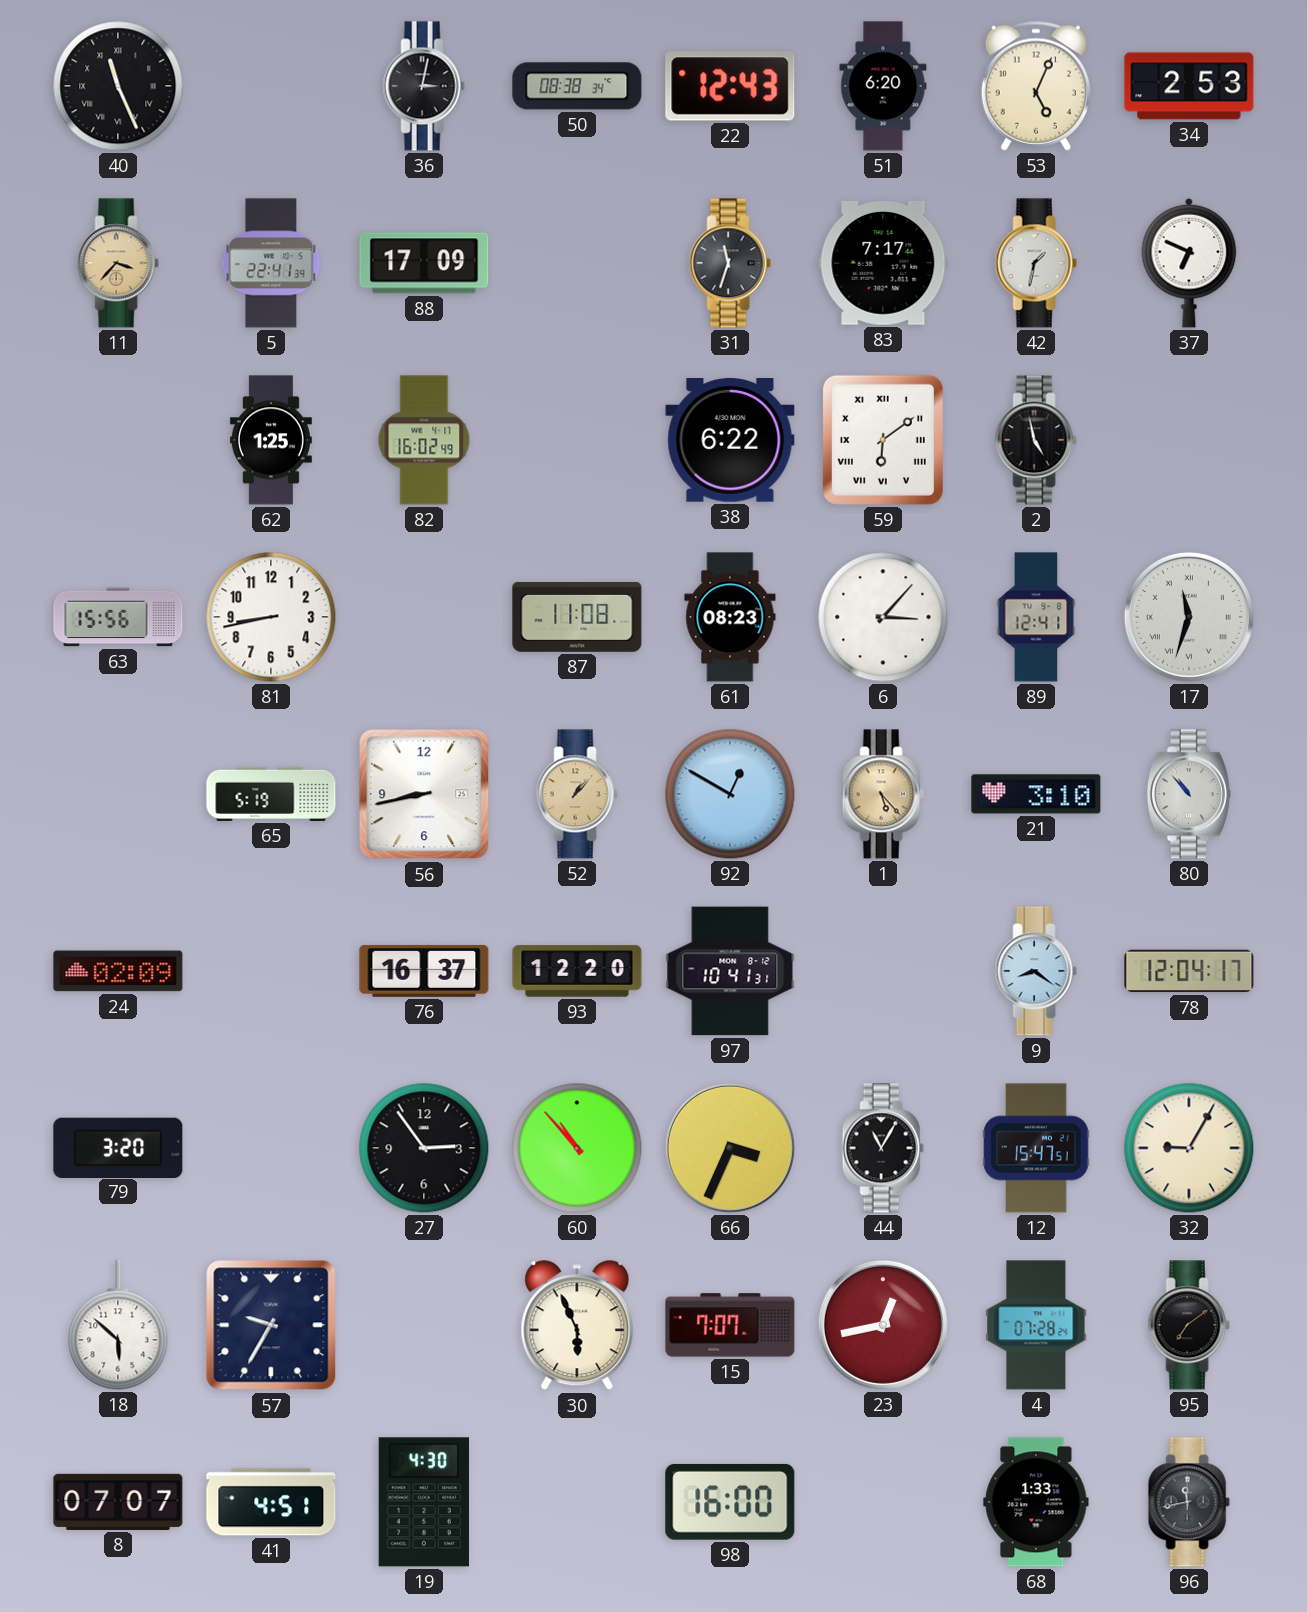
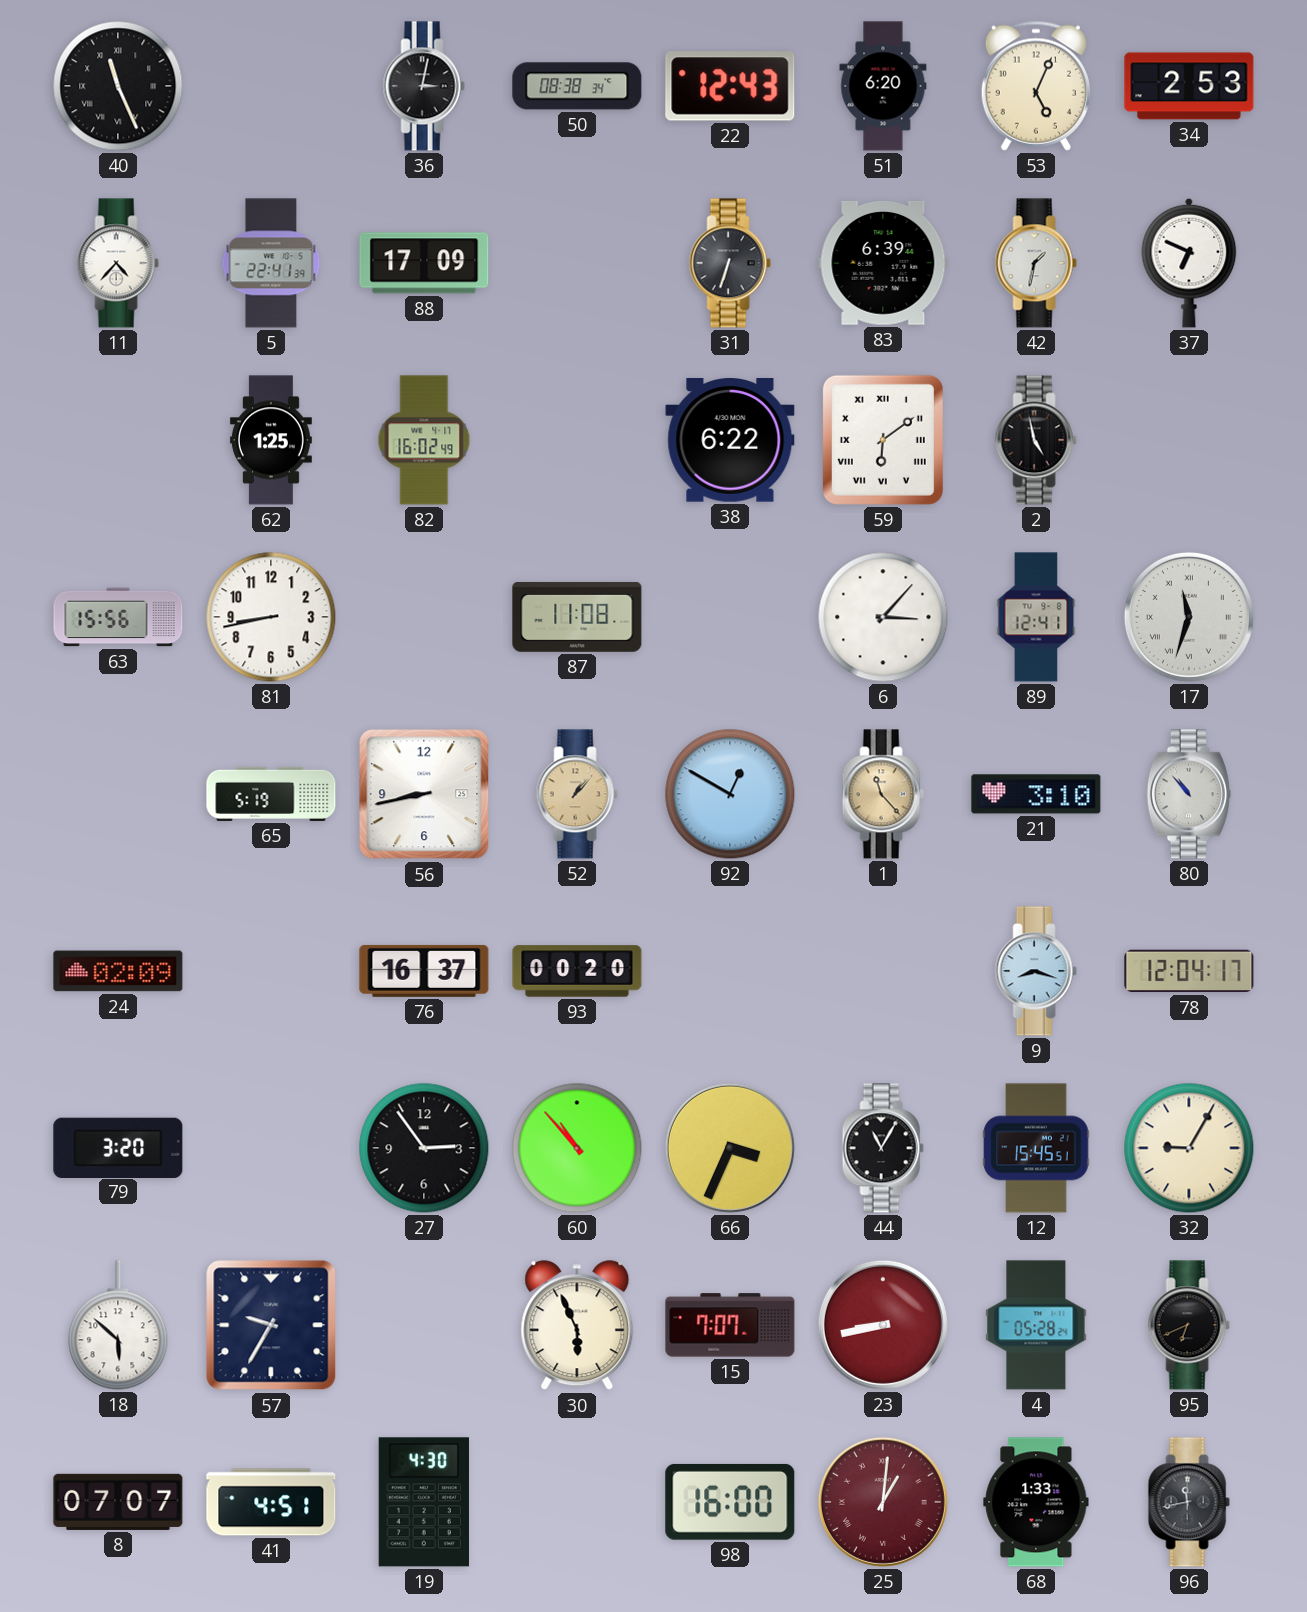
11: 3:37 -> 4:37 (118, 263)
11 dial: champagne -> white (118, 263)
31: 11:33 -> 6:33 (730, 263)
83: 7:17 -> 6:39 (883, 263)
61: 08:23 -> none (730, 617)
1: 5:23 -> 11:23 (883, 794)
93: 12:20 -> 00:20 (577, 971)
97: 10:41 -> none (730, 971)
9: 8:21 -> 8:18 (1036, 971)
12: 15:47 -> 15:45 (1036, 1148)
23: 12:43 -> 8:43 (883, 1325)
4: 07:28 -> 05:28 (1036, 1325)
95: 7:09 -> 6:41 (1189, 1325)
25: none -> 1:01 (883, 1502)
